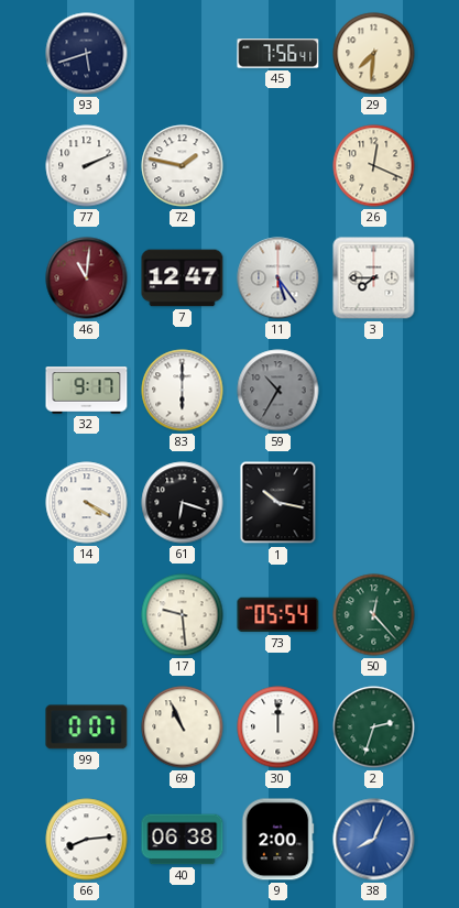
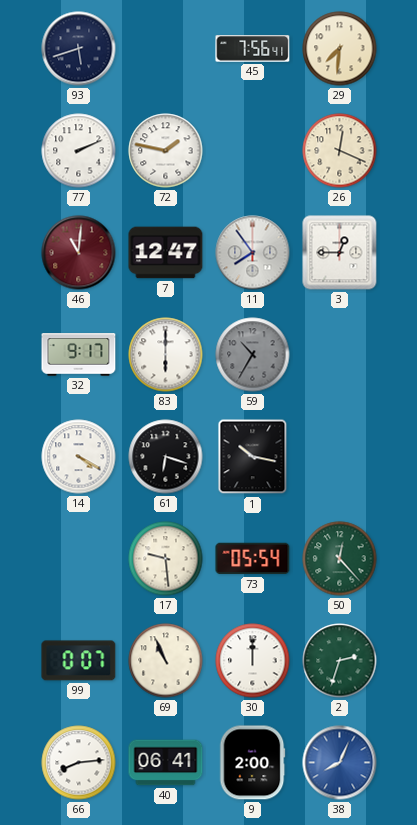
11: 5:24 -> 7:54 (253, 253)
3: 7:45 -> 12:45 (340, 253)
40: 06:38 -> 06:41 (166, 763)
